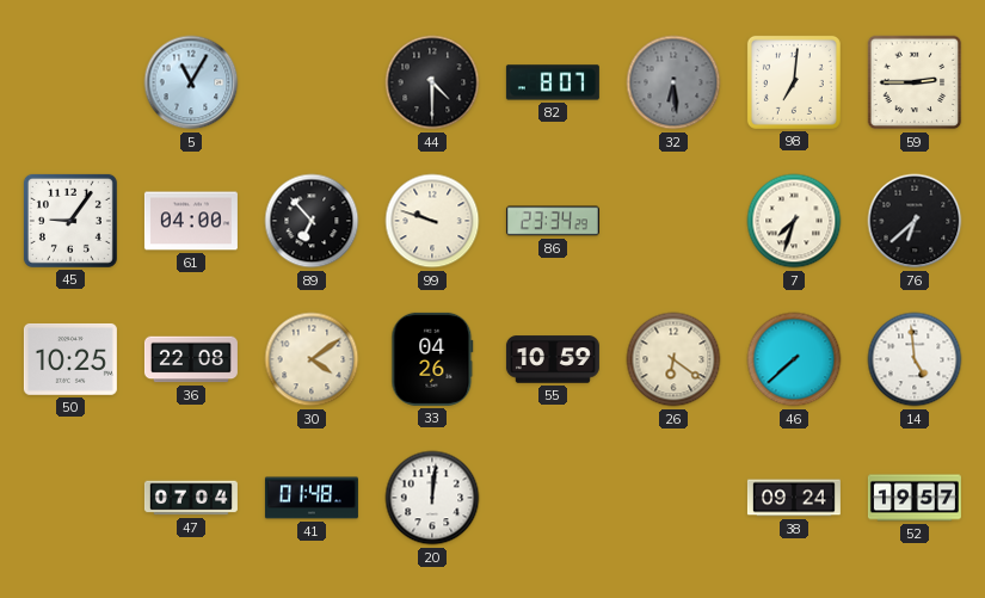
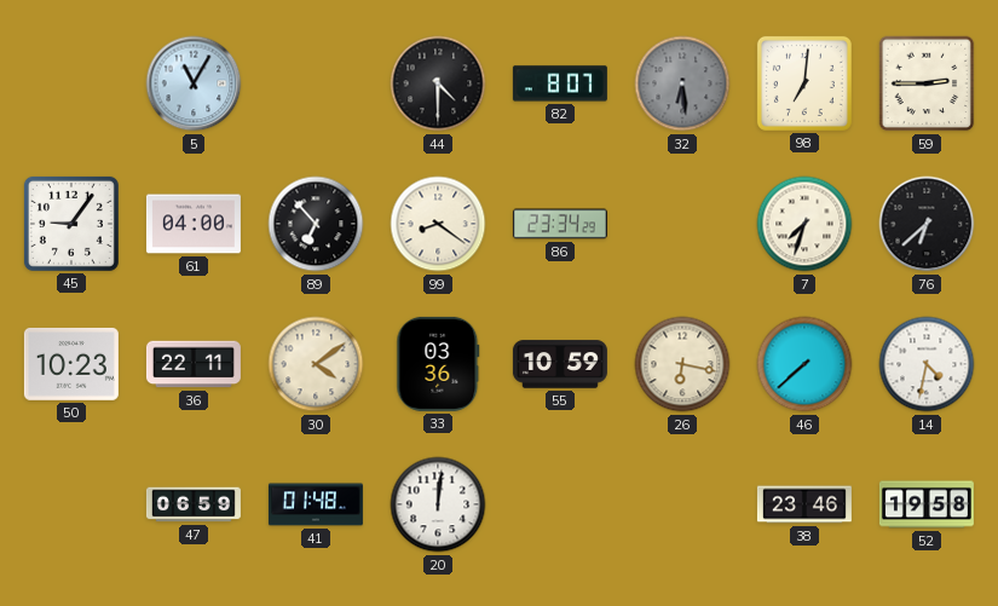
99: 9:48 -> 8:21 (438, 224)
50: 10:25 -> 10:23 (71, 364)
36: 22:08 -> 22:11 (194, 364)
33: 04:26 -> 03:36 (438, 364)
26: 6:21 -> 6:17 (682, 364)
14: 4:59 -> 4:32 (927, 364)
47: 07:04 -> 06:59 (194, 504)
38: 09:24 -> 23:46 (804, 504)
52: 19:57 -> 19:58 (927, 504)
